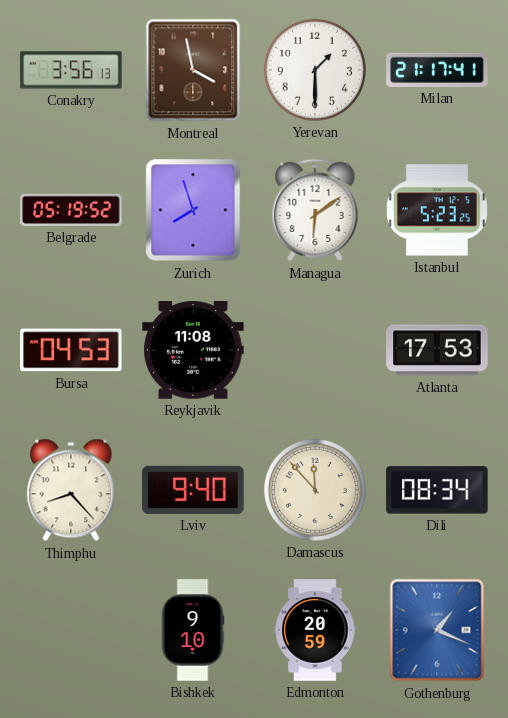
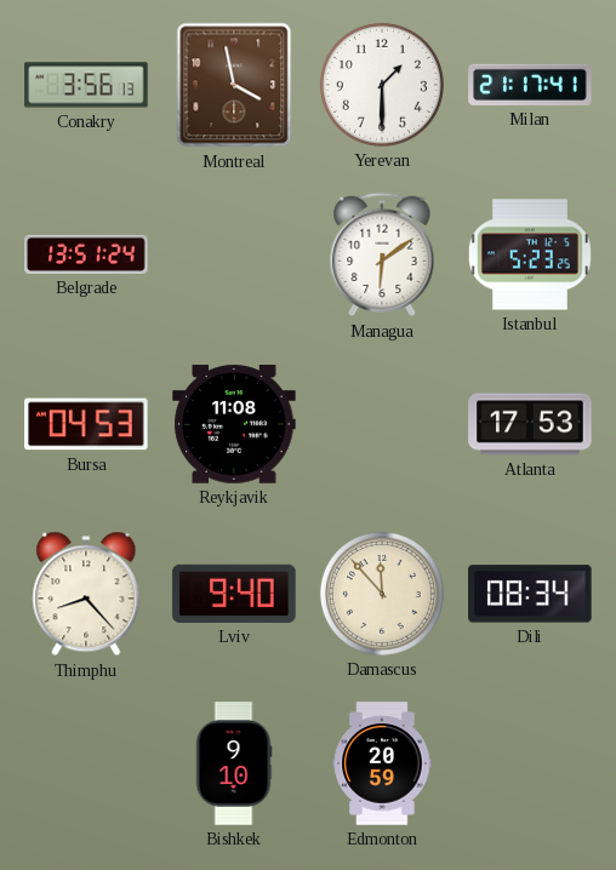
Belgrade: 05:19 -> 13:51 (86, 254)
Zurich: 7:57 -> none (193, 210)
Gothenburg: 1:19 -> none (437, 630)
